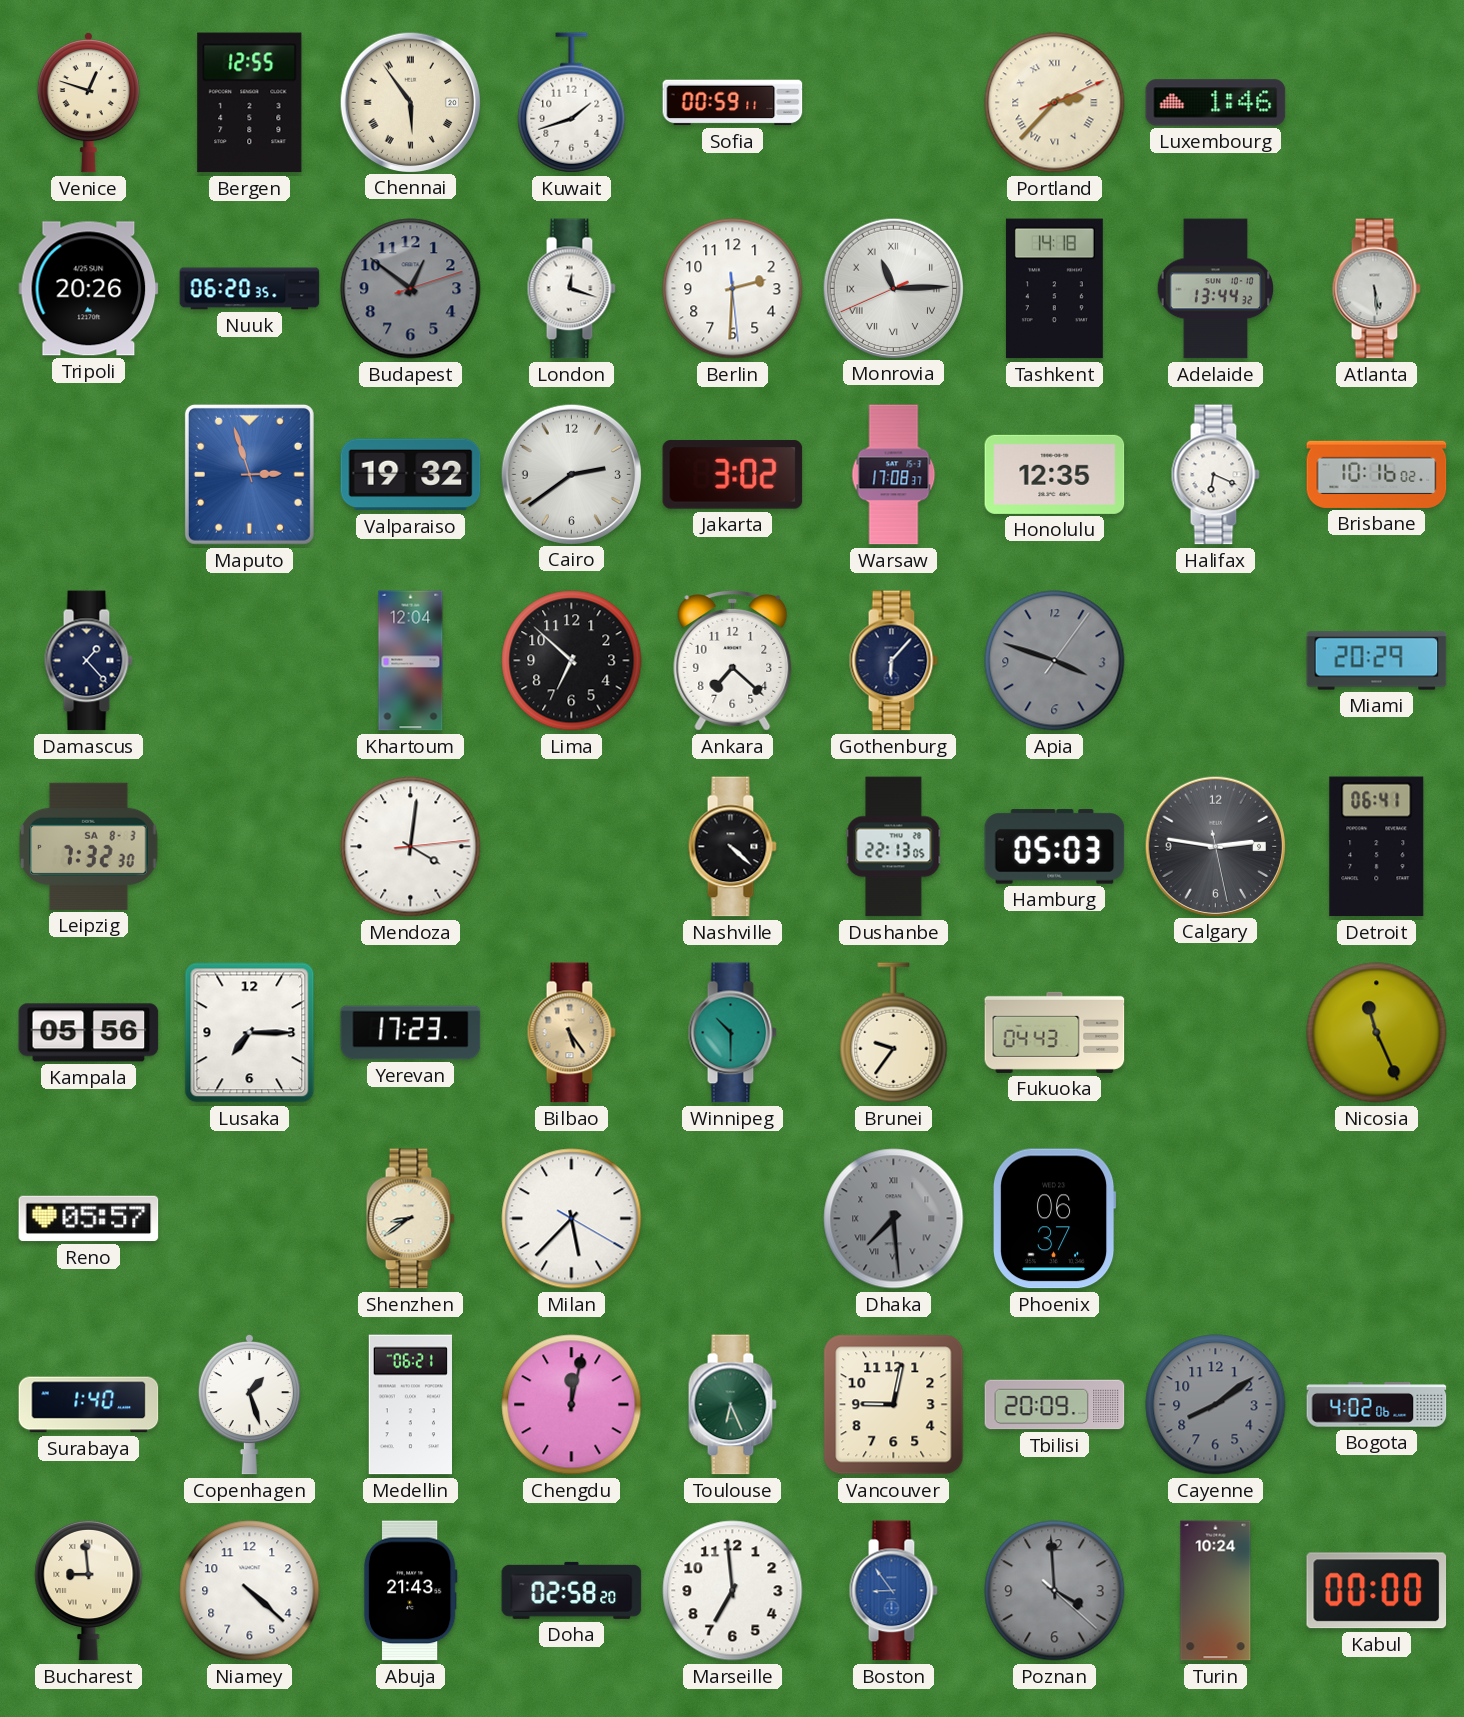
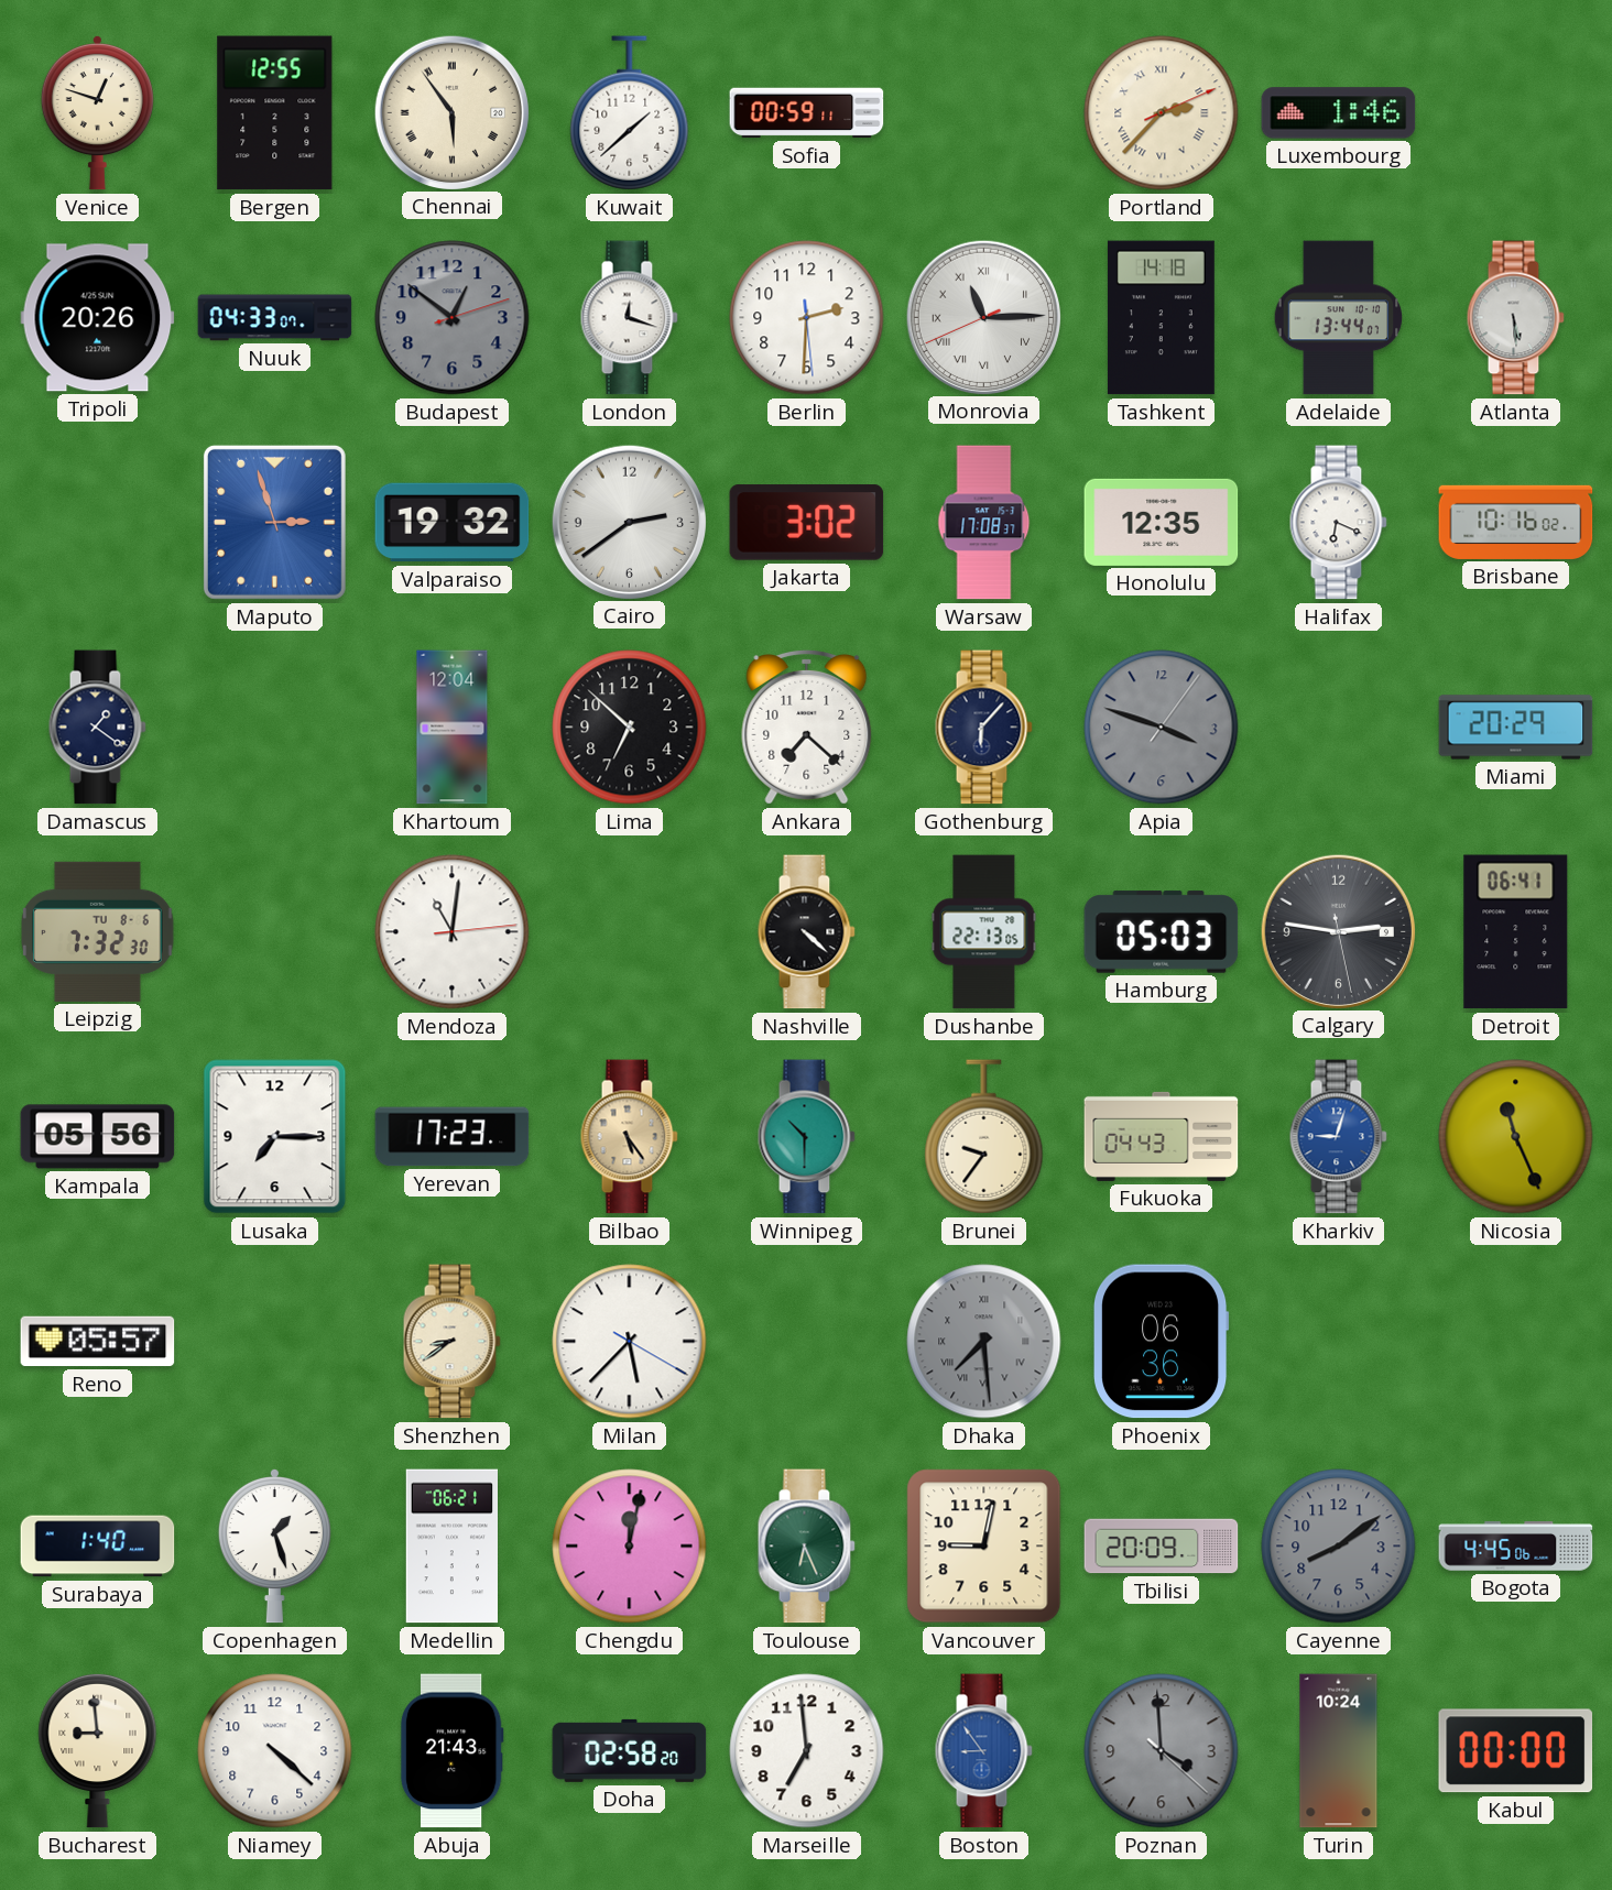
Kuwait: 1:42 -> 1:38 (630, 113)
Nuuk: 06:20 -> 04:33 (275, 318)
Adelaide: 13:44:32 -> 13:44:07 (1339, 318)
Damascus: 1:23 -> 1:21 (97, 728)
Leipzig date: SA 8-3 -> TU 8-6 (98, 931)
Mendoza: 4:01 -> 11:01 (453, 932)
Kharkiv: none -> 9:03 (1338, 1137)
Phoenix: 06:37 -> 06:36 (1161, 1342)
Bogota: 4:02 -> 4:45 (1516, 1547)
